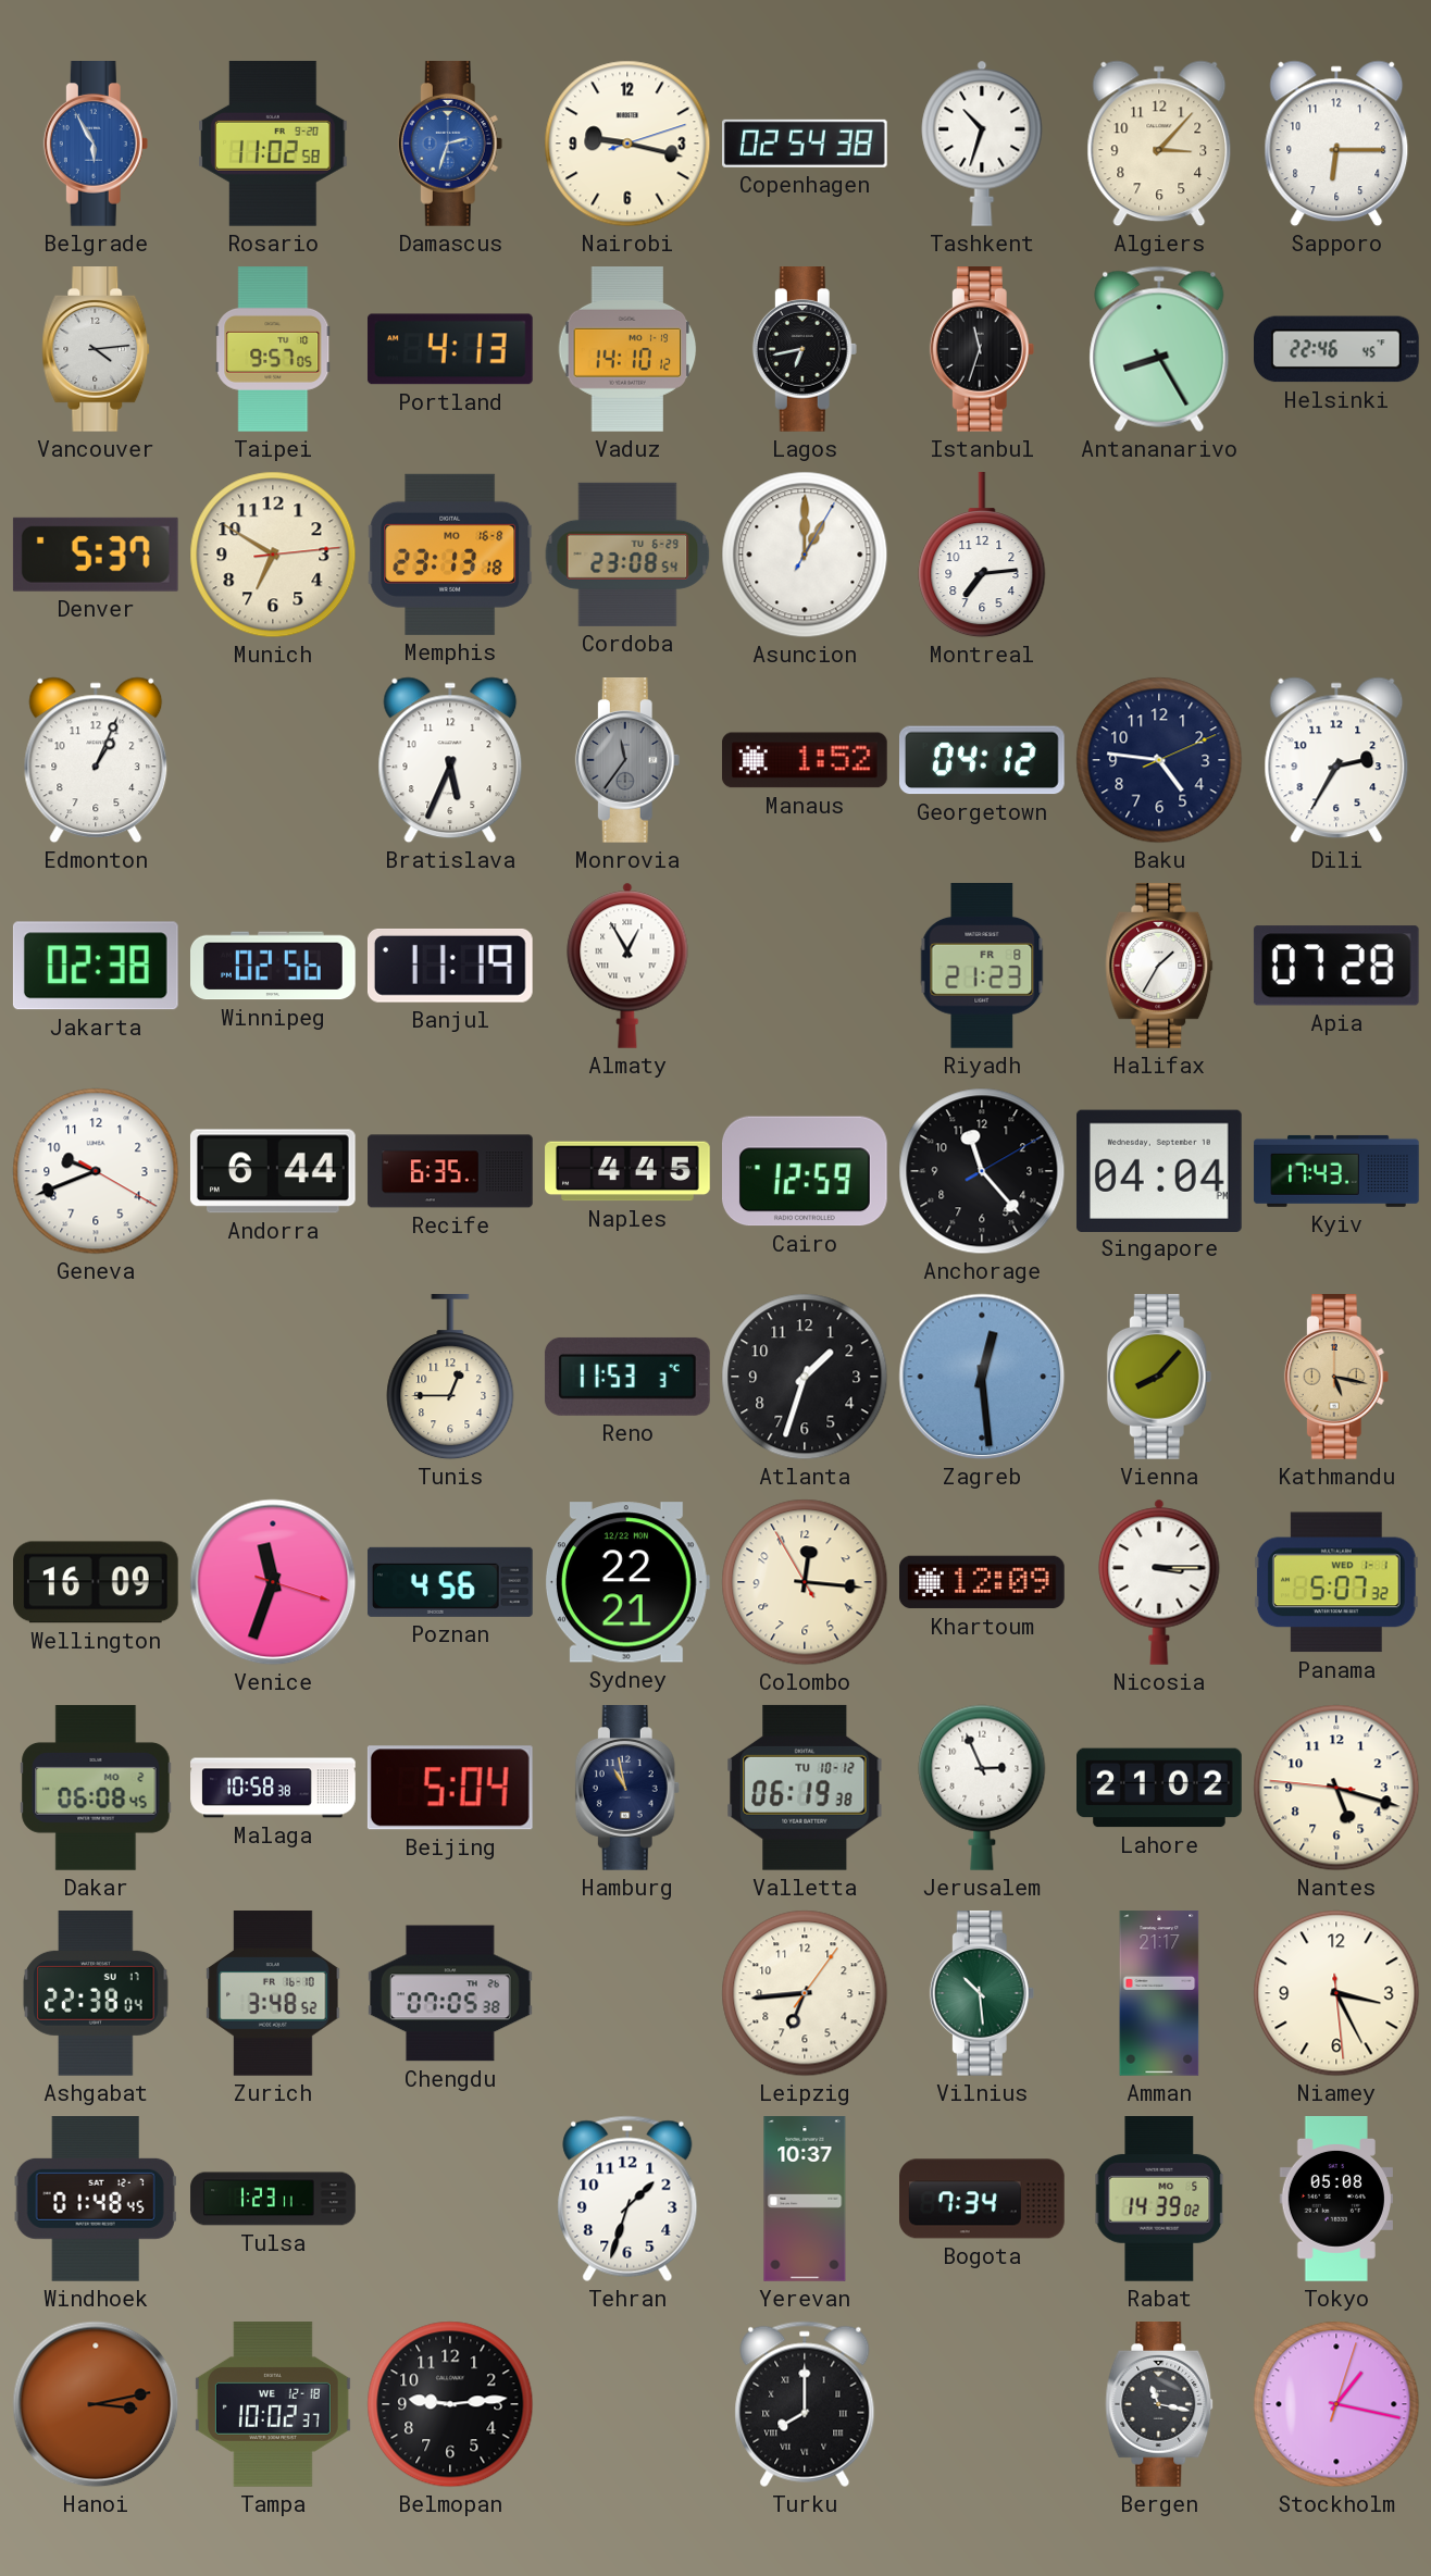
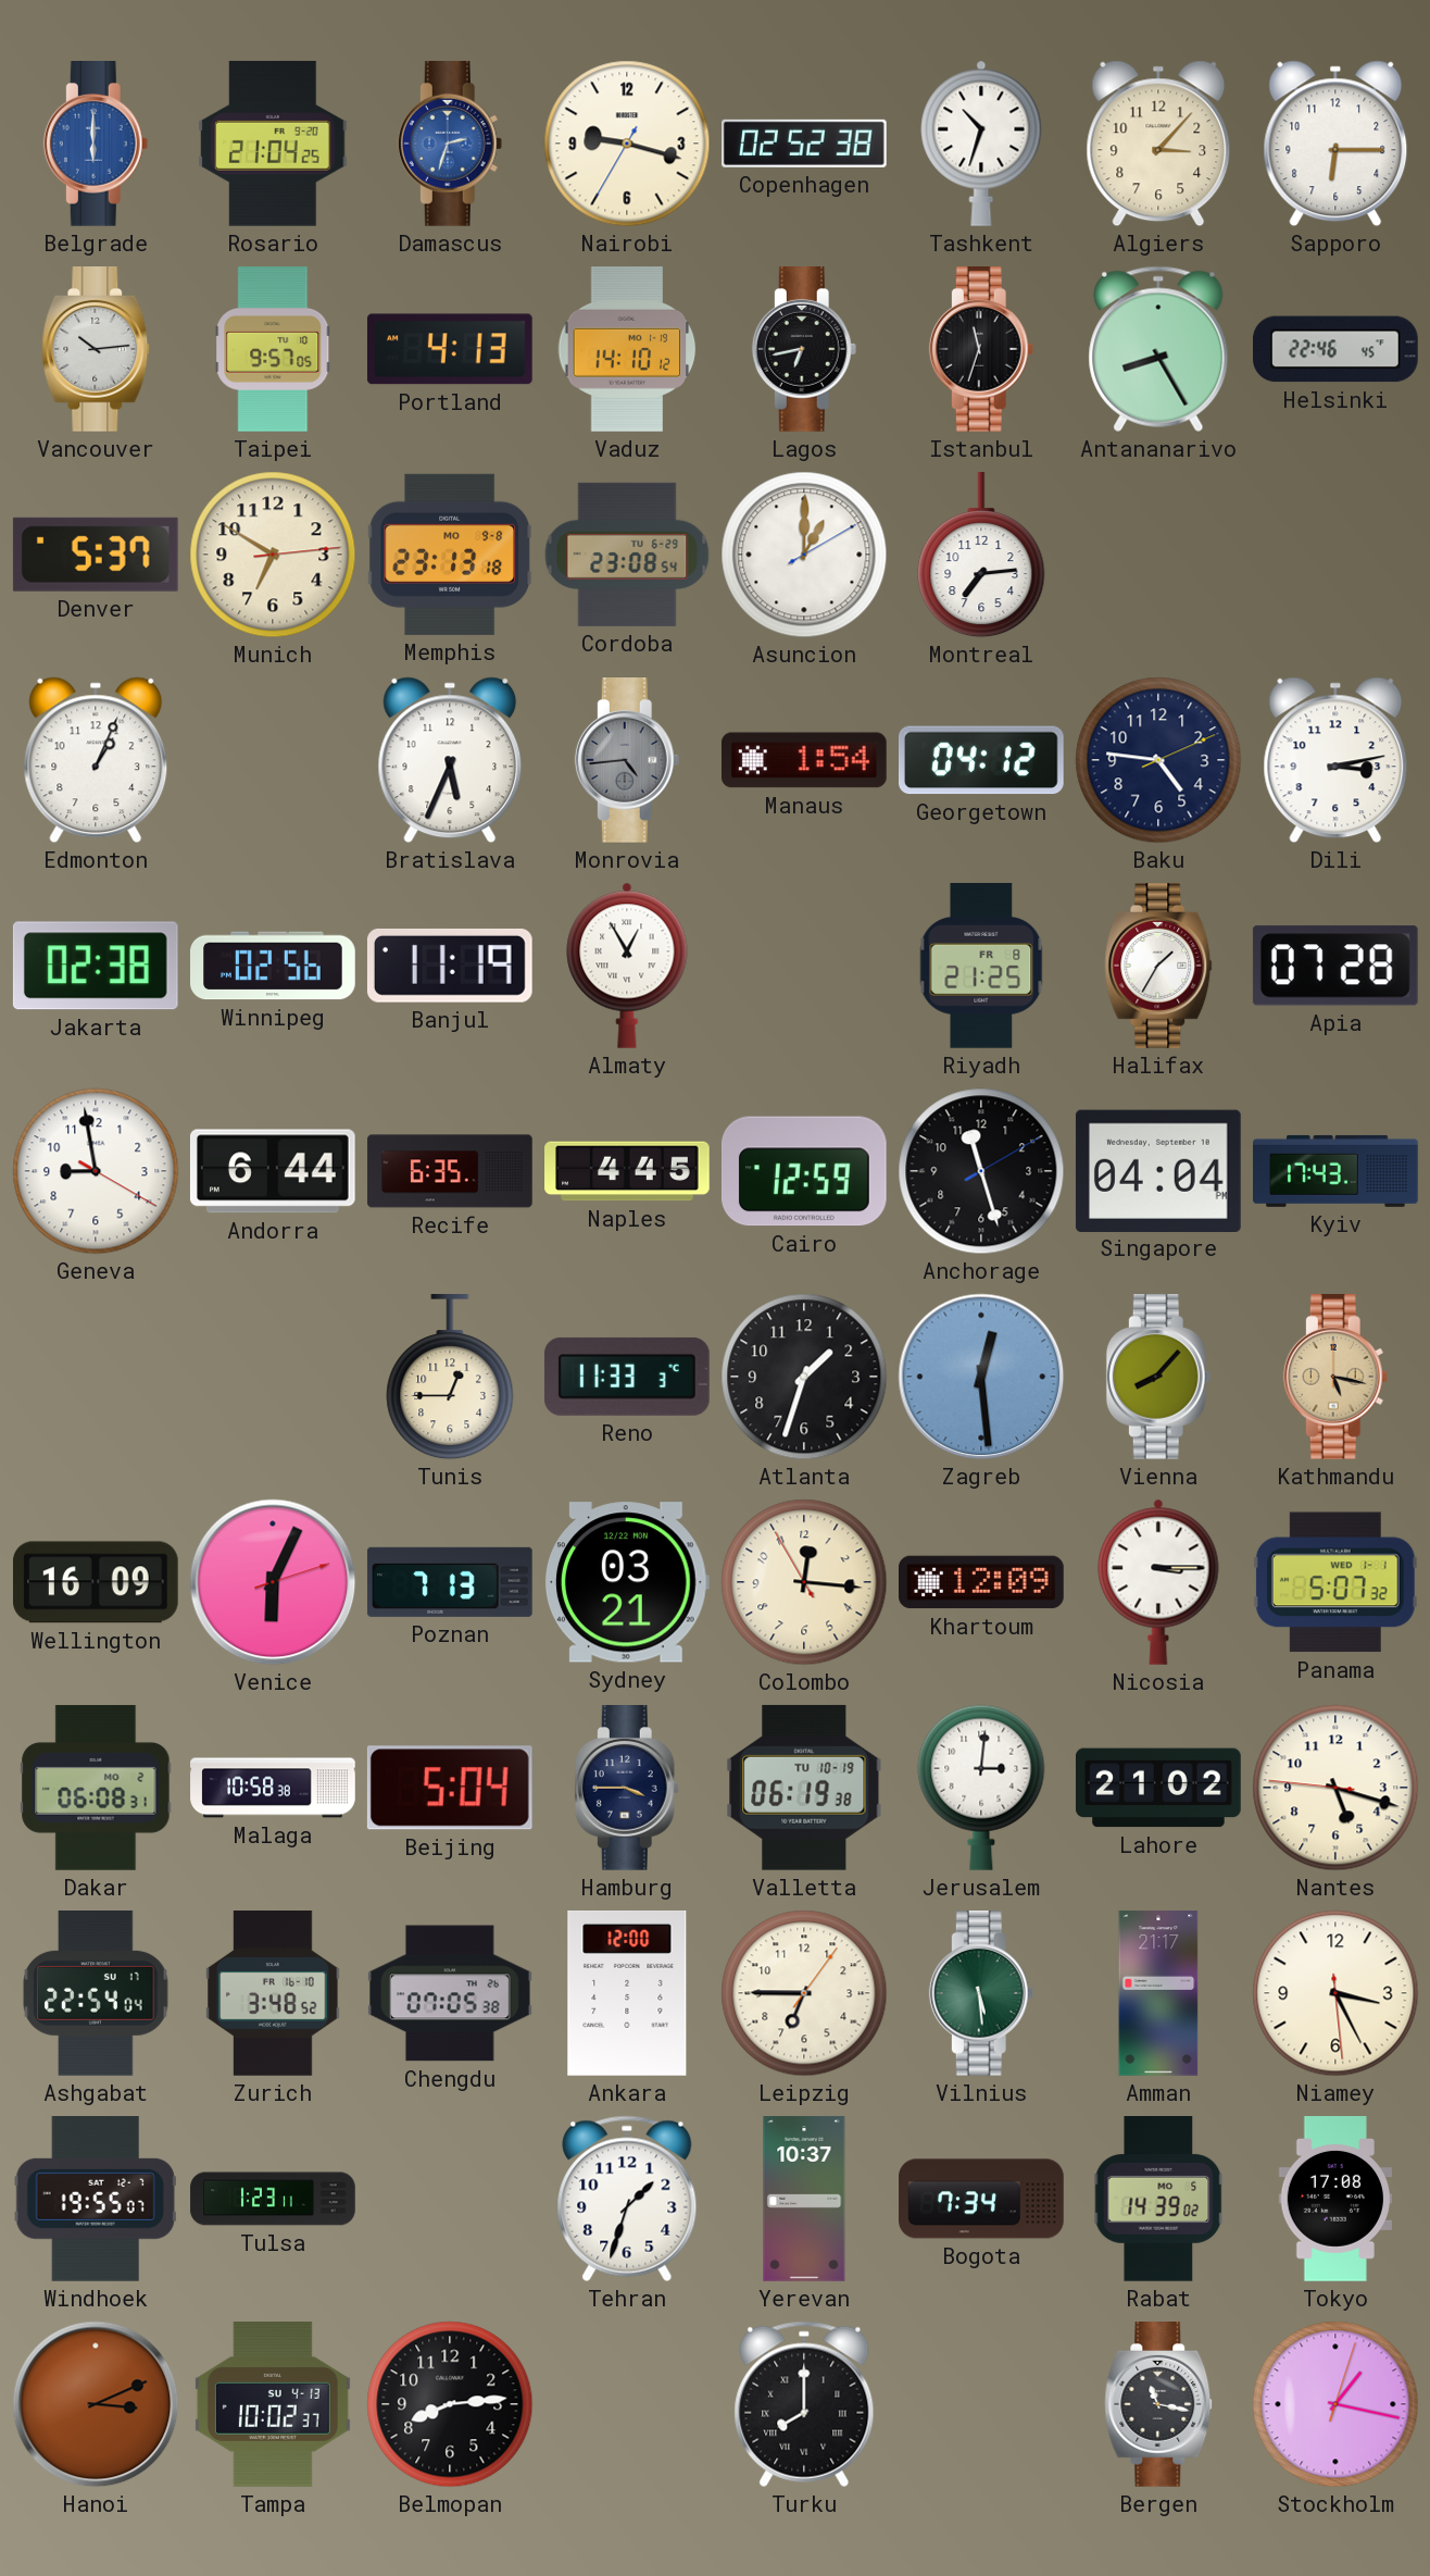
Belgrade: 5:55 -> 6:00 (96, 145)
Rosario: 11:02 -> 21:04 (273, 144)
Nairobi: 9:17:12 -> 9:17:35 (627, 144)
Copenhagen: 02:54 -> 02:52 (804, 144)
Vancouver: 4:14 -> 10:14 (96, 350)
Memphis date: MO 16-8 -> MO 9-8 (450, 555)
Asuncion: 1:00:05 -> 1:00:10 (804, 555)
Monrovia: 11:36 -> 4:44 (627, 761)
Manaus: 1:52 -> 1:54 (804, 760)
Dili: 2:35 -> 3:13 (1335, 760)
Riyadh: 21:23 -> 21:25 (981, 967)
Geneva: 9:41 -> 8:58 (96, 1171)
Anchorage: 11:23 -> 11:27 (981, 1171)
Reno: 11:53 -> 11:33 (627, 1377)
Venice: 11:33 -> 6:04 (273, 1582)
Poznan: 4:56 -> 7:13 (450, 1582)
Sydney: 22:21 -> 03:21 (626, 1582)
Dakar: 06:08:45 -> 06:08:31 (96, 1788)
Hamburg: 10:58 -> 3:45 (627, 1789)
Valletta date: TU 10-12 -> TU 10-19 (804, 1788)
Jerusalem: 2:56 -> 3:01 (981, 1788)
Ashgabat: 22:38 -> 22:54 (96, 1994)
Ankara: none -> 12:00 (627, 1993)
Leipzig: 6:44 -> 6:45 (804, 1993)
Vilnius: 10:29 -> 5:29 (981, 1994)
Windhoek: 01:48 -> 19:55 (96, 2200)
Tokyo: 05:08 -> 17:08 (1335, 2200)
Hanoi: 3:13 -> 3:11 (96, 2404)
Tampa date: WE 12-18 -> SU 4-13 (273, 2405)
Belmopan: 9:14 -> 8:14 (450, 2404)
